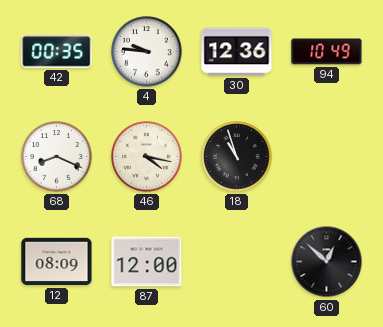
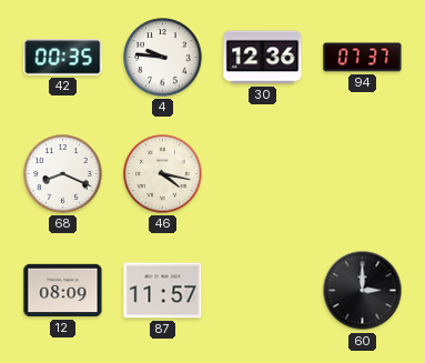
94: 10:49 -> 07:37 (363, 58)
18: 10:57 -> none (237, 157)
87: 12:00 -> 11:57 (163, 291)
60: 12:52 -> 3:00 (363, 291)
